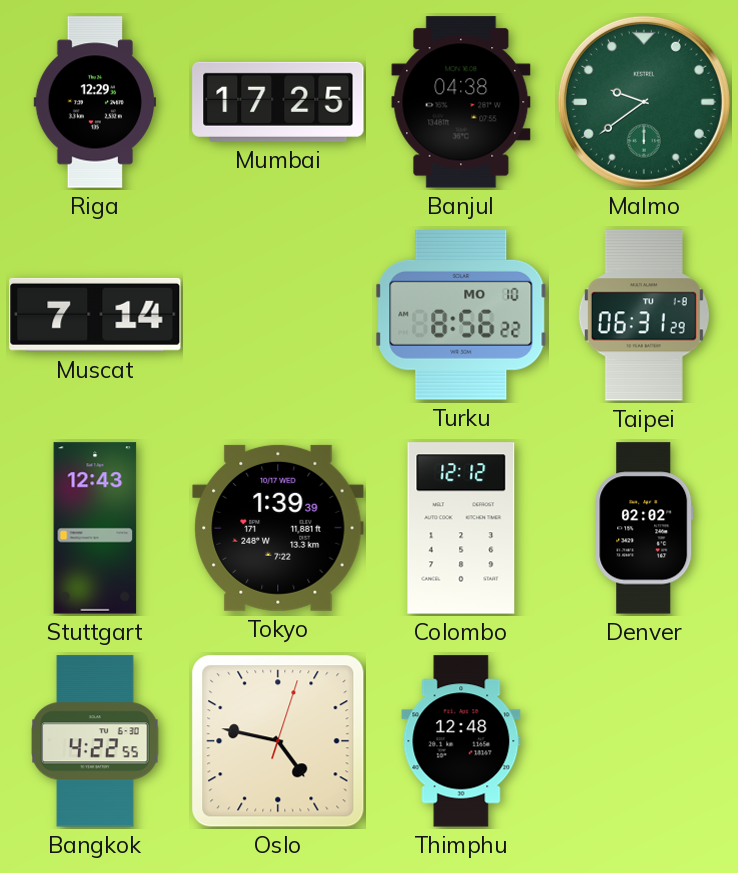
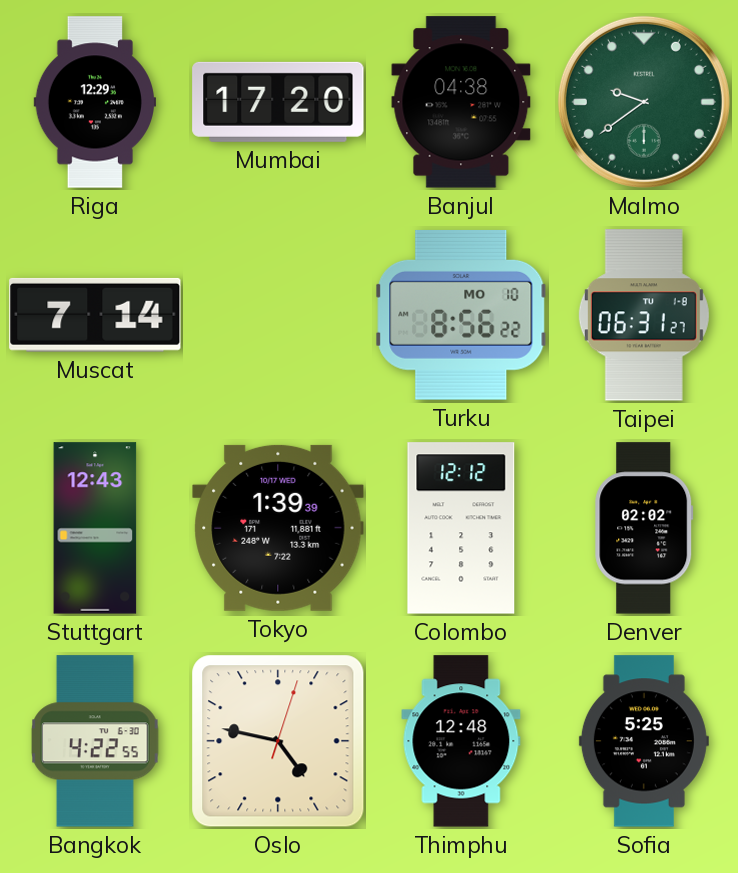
Mumbai: 17:25 -> 17:20 (278, 102)
Taipei: 06:31:29 -> 06:31:27 (644, 315)
Sofia: none -> 5:25 (644, 741)
